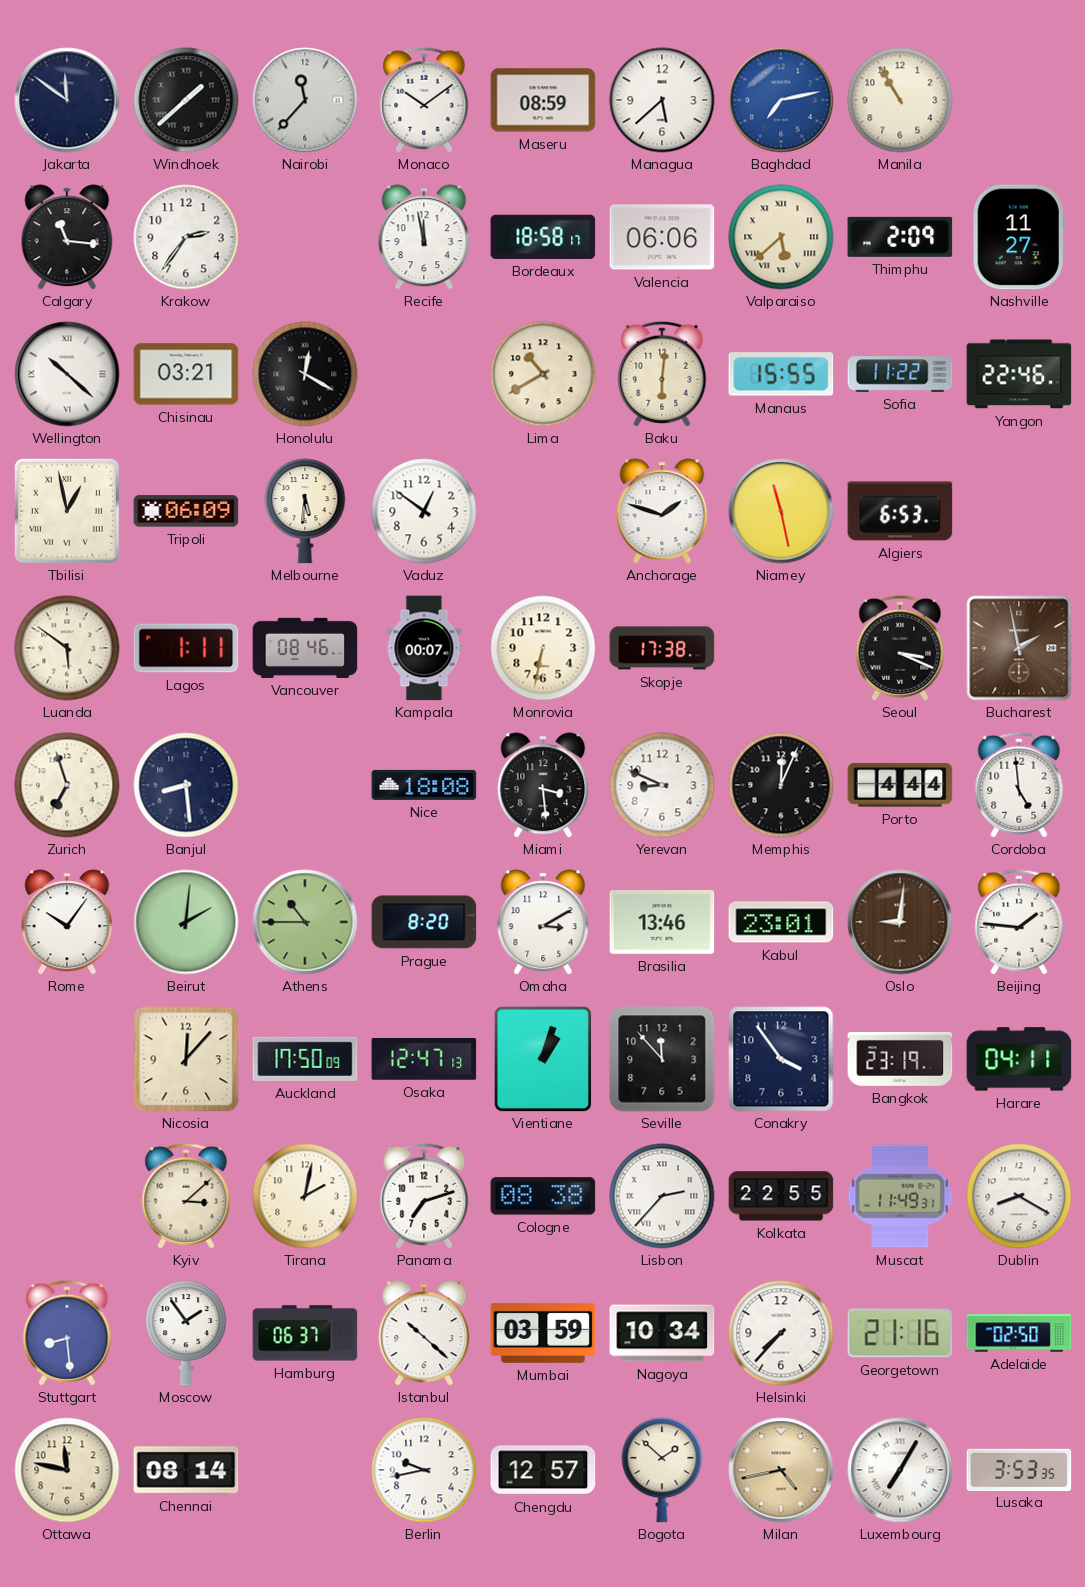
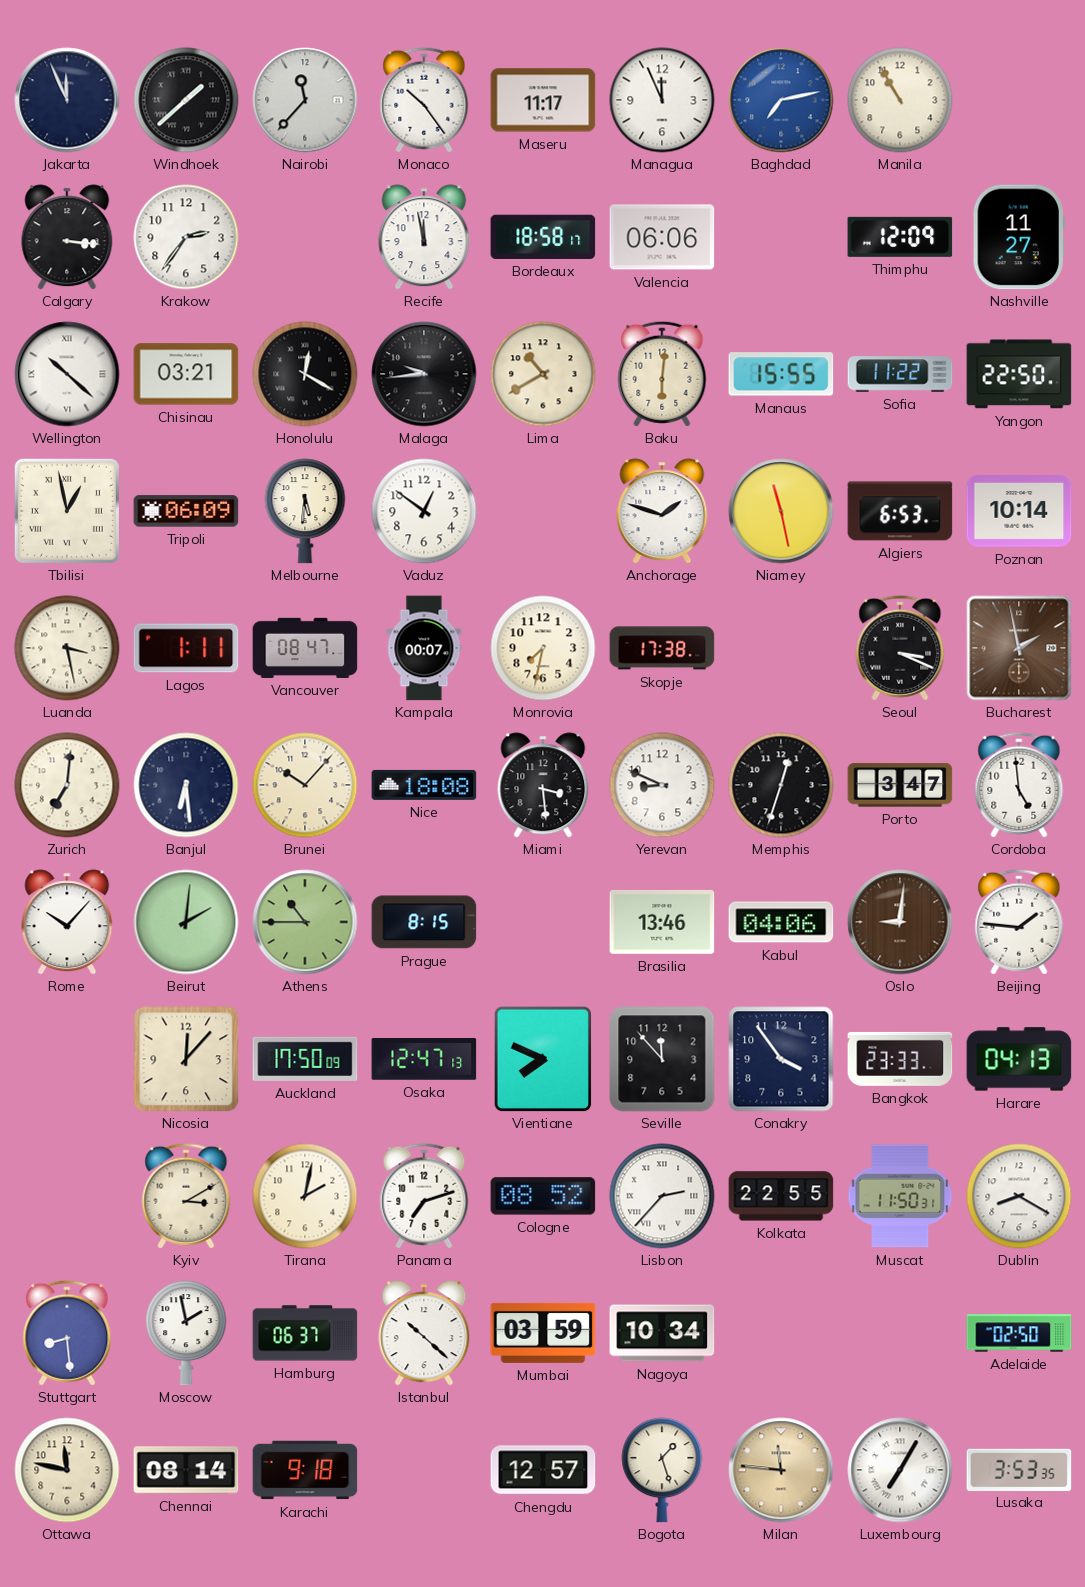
Jakarta: 11:51 -> 11:56 (67, 100)
Monaco: 10:09 -> 10:24 (424, 100)
Maseru: 08:59 -> 11:17 (543, 100)
Managua: 5:38 -> 11:56 (662, 100)
Calgary: 11:16 -> 3:16 (67, 237)
Valparaiso: 5:38 -> none (781, 237)
Thimphu: 2:09 -> 12:09 (900, 237)
Malaga: none -> 9:44 (424, 374)
Yangon: 22:46 -> 22:50 (1019, 374)
Poznan: none -> 10:14 (1019, 511)
Luanda: 5:51 -> 3:28 (67, 648)
Vancouver: 08:46 -> 08:47 (305, 648)
Monrovia: 6:32 -> 7:32 (543, 648)
Zurich: 6:57 -> 7:01 (67, 785)
Banjul: 8:29 -> 6:29 (186, 785)
Brunei: none -> 10:07 (305, 785)
Memphis: 12:04 -> 12:33 (781, 785)
Porto: 4:44 -> 3:47 (900, 785)
Rome: 10:06 -> 10:07 (67, 922)
Prague: 8:20 -> 8:15 (424, 922)
Omaha: 3:10 -> none (543, 922)
Kabul: 23:01 -> 04:06 (781, 922)
Vientiane: 1:03 -> 7:49 (543, 1059)
Bangkok: 23:19 -> 23:33 (900, 1059)
Harare: 04:11 -> 04:13 (1019, 1059)
Kyiv: 3:08 -> 3:10 (186, 1196)
Cologne: 08:38 -> 08:52 (543, 1196)
Muscat: 11:49 -> 11:50 (900, 1196)
Moscow: 1:54 -> 1:58 (186, 1333)
Helsinki: 7:37 -> none (781, 1333)
Georgetown: 21:16 -> none (900, 1333)
Karachi: none -> 9:18 (305, 1470)
Berlin: 9:43 -> none (424, 1470)
Bogota: 1:52 -> 1:27 (662, 1470)
Milan: 4:43 -> 11:46 (781, 1470)
